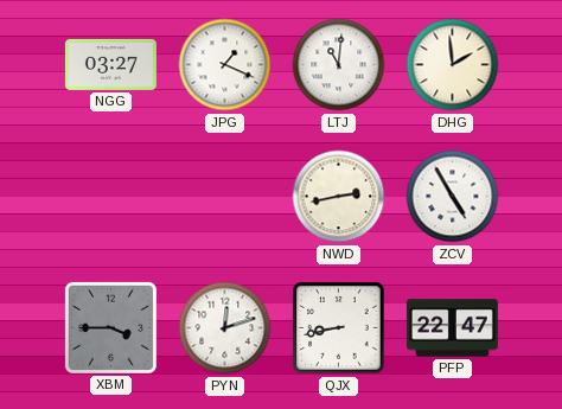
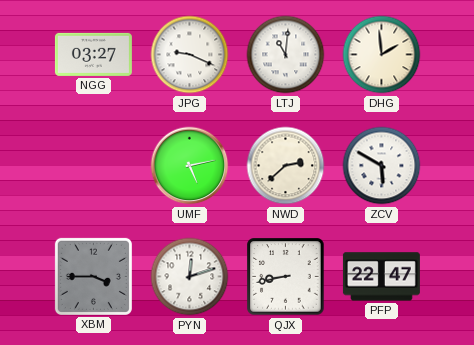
JPG: 1:19 -> 9:19 (190, 55)
UMF: none -> 5:13 (190, 166)
NWD: 2:43 -> 2:38 (286, 166)
ZCV: 4:55 -> 5:50 (382, 166)
